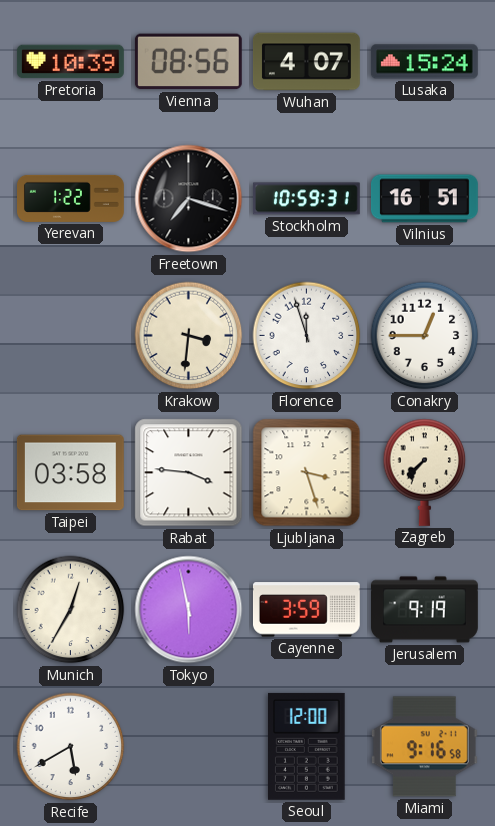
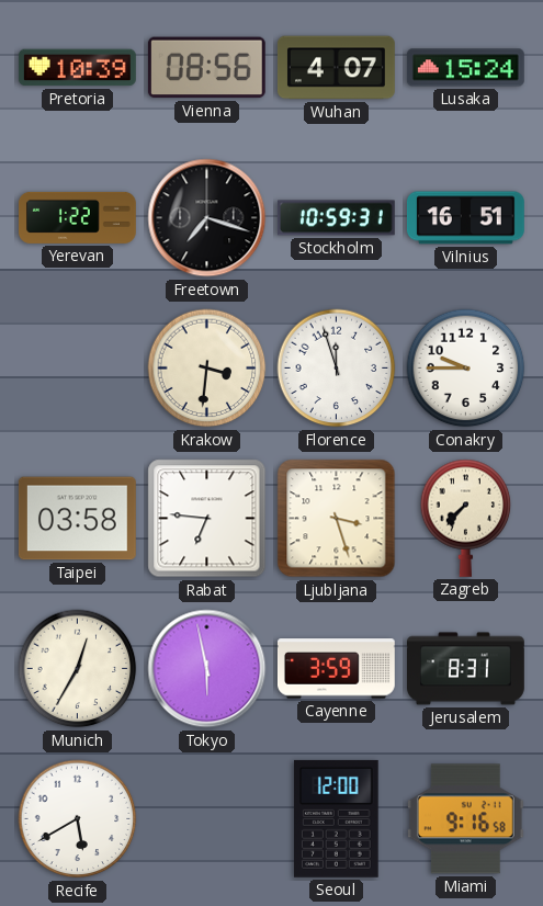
Conakry: 12:45 -> 9:45 (466, 369)
Rabat: 3:46 -> 6:46 (207, 519)
Jerusalem: 9:19 -> 8:31 (466, 669)
